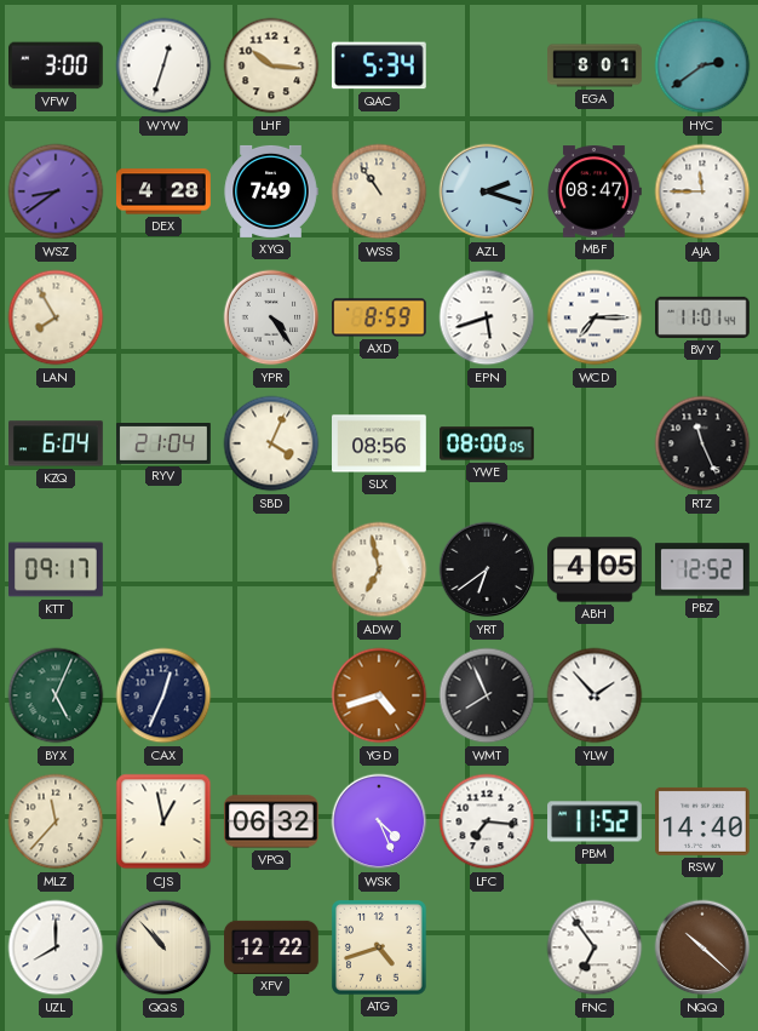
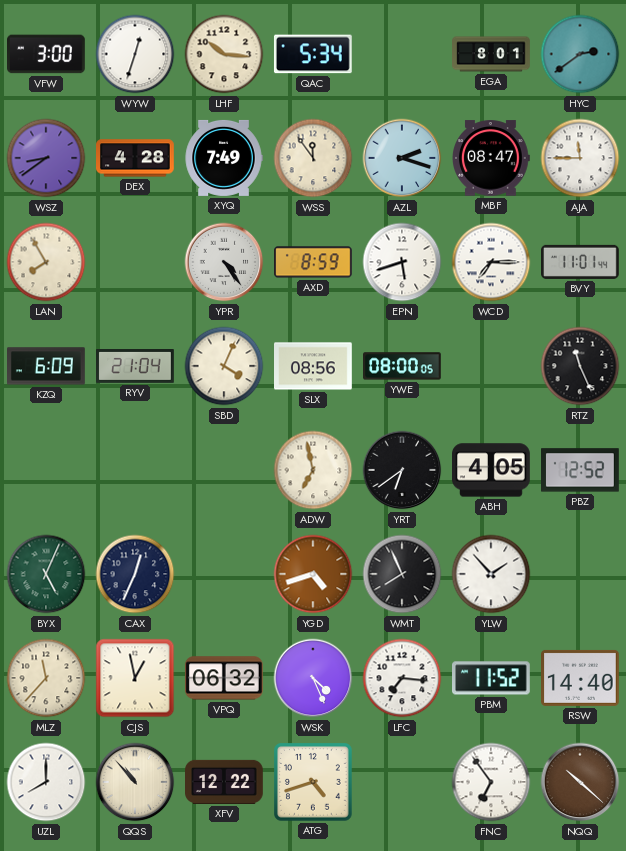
WSS: 10:54 -> 11:54 (313, 158)
KZQ: 6:04 -> 6:09 (47, 366)
KTT: 09:17 -> none (57, 569)
